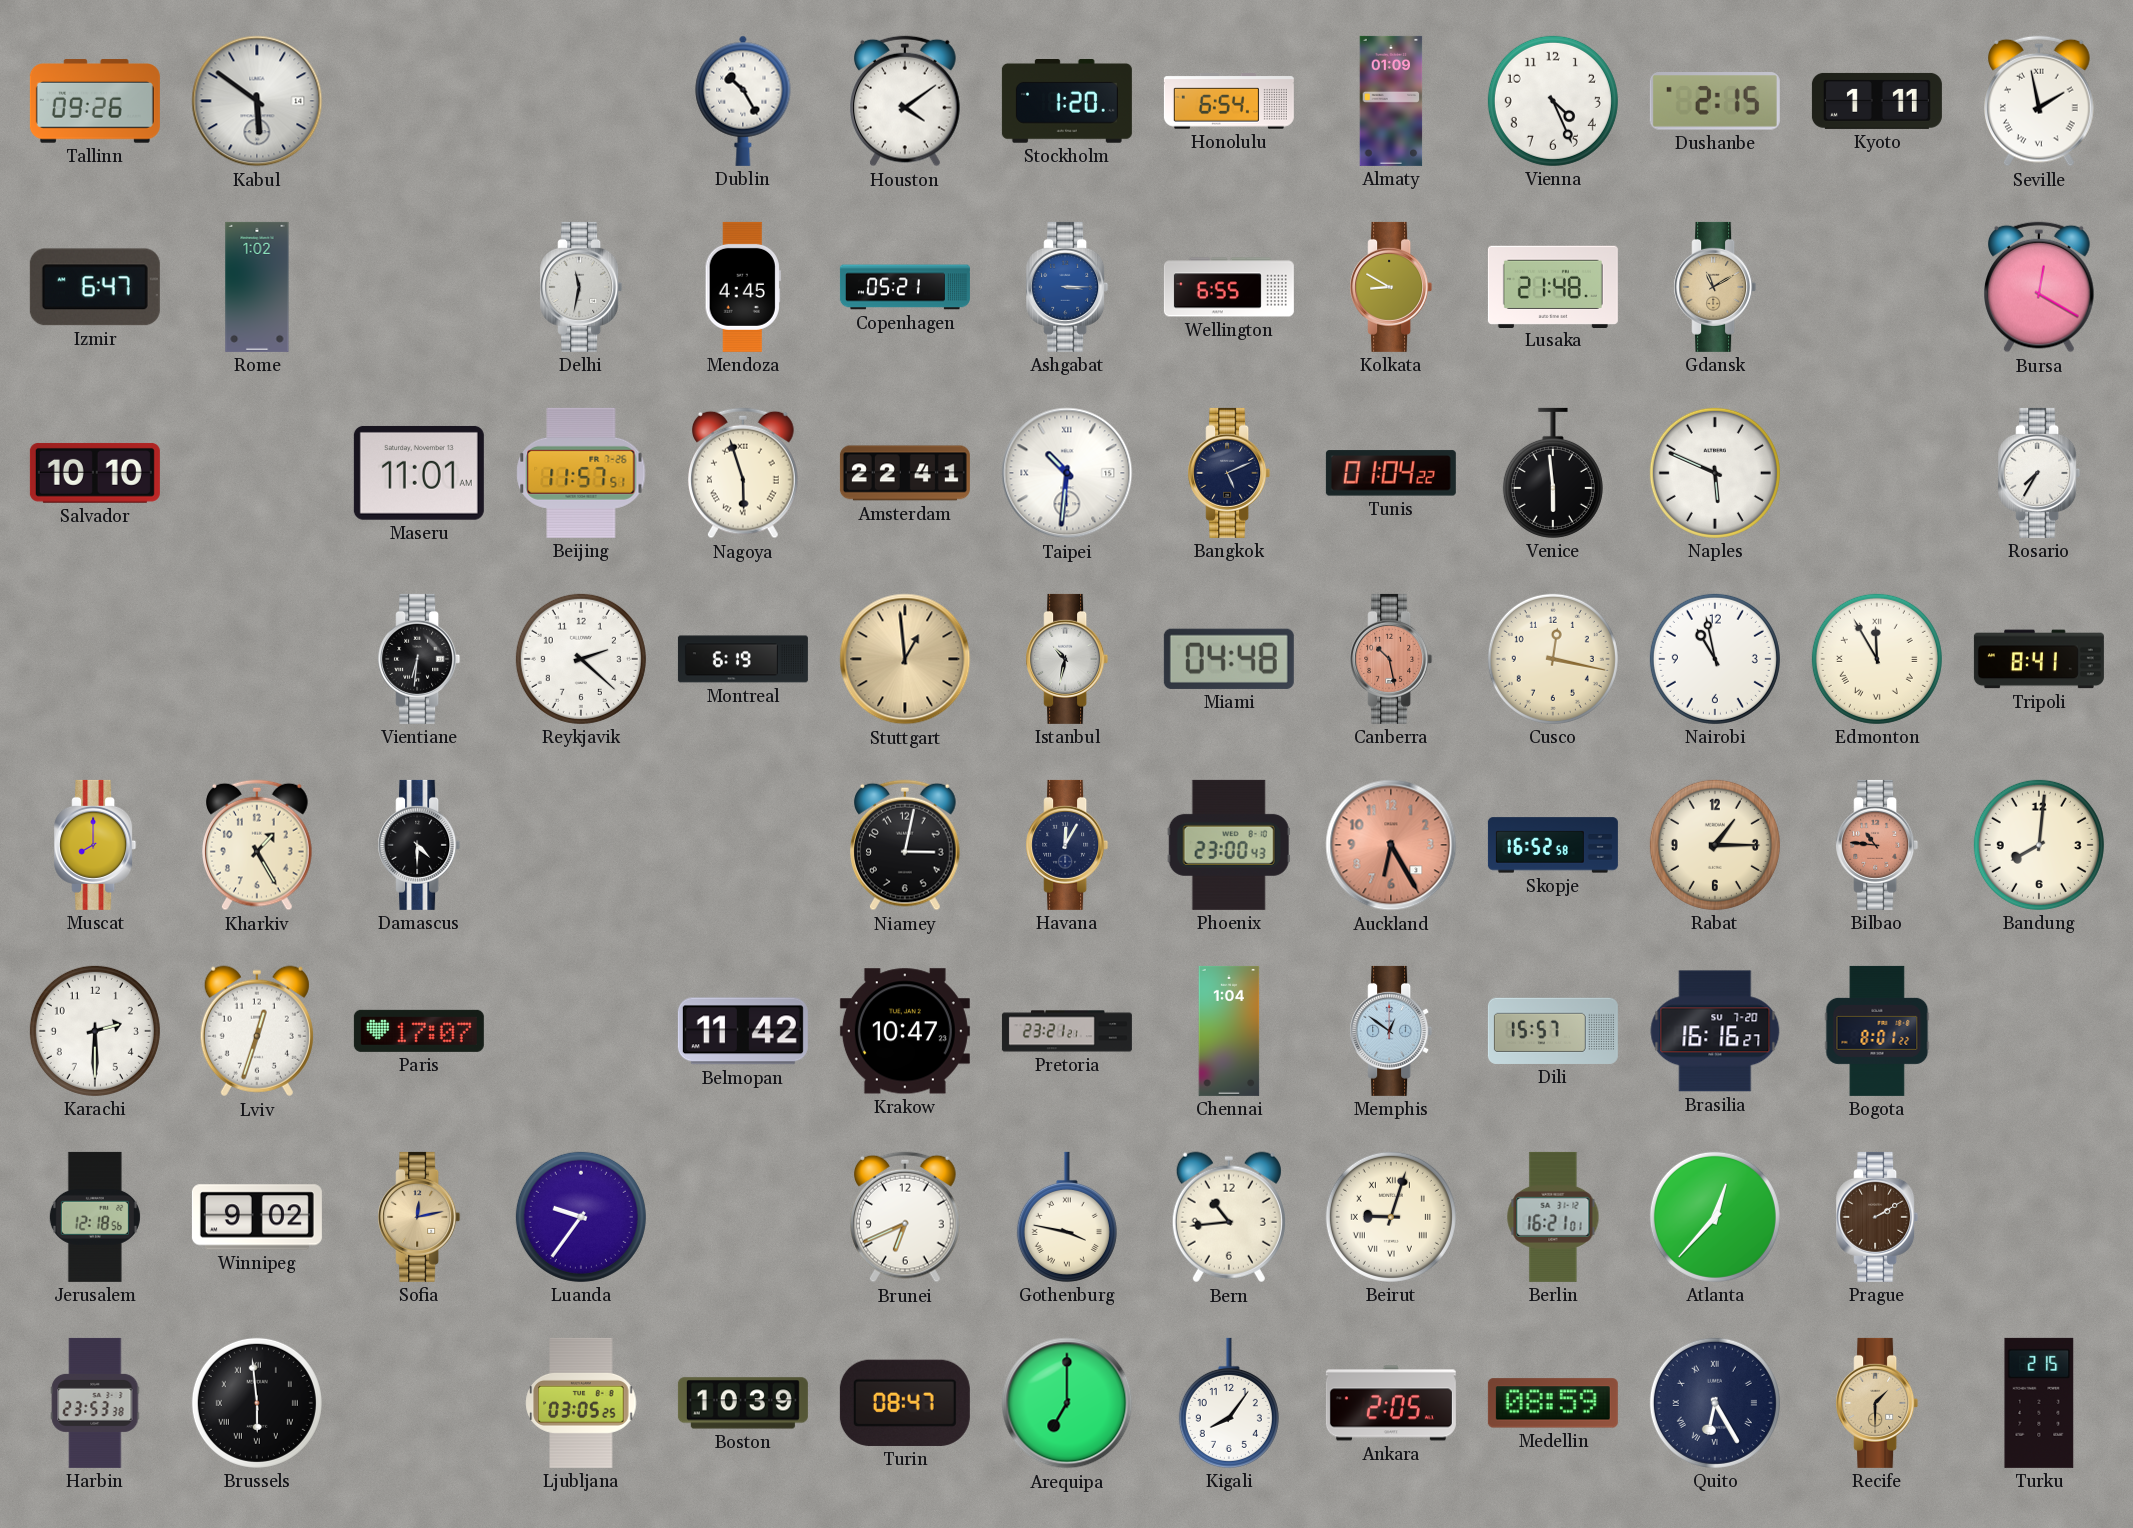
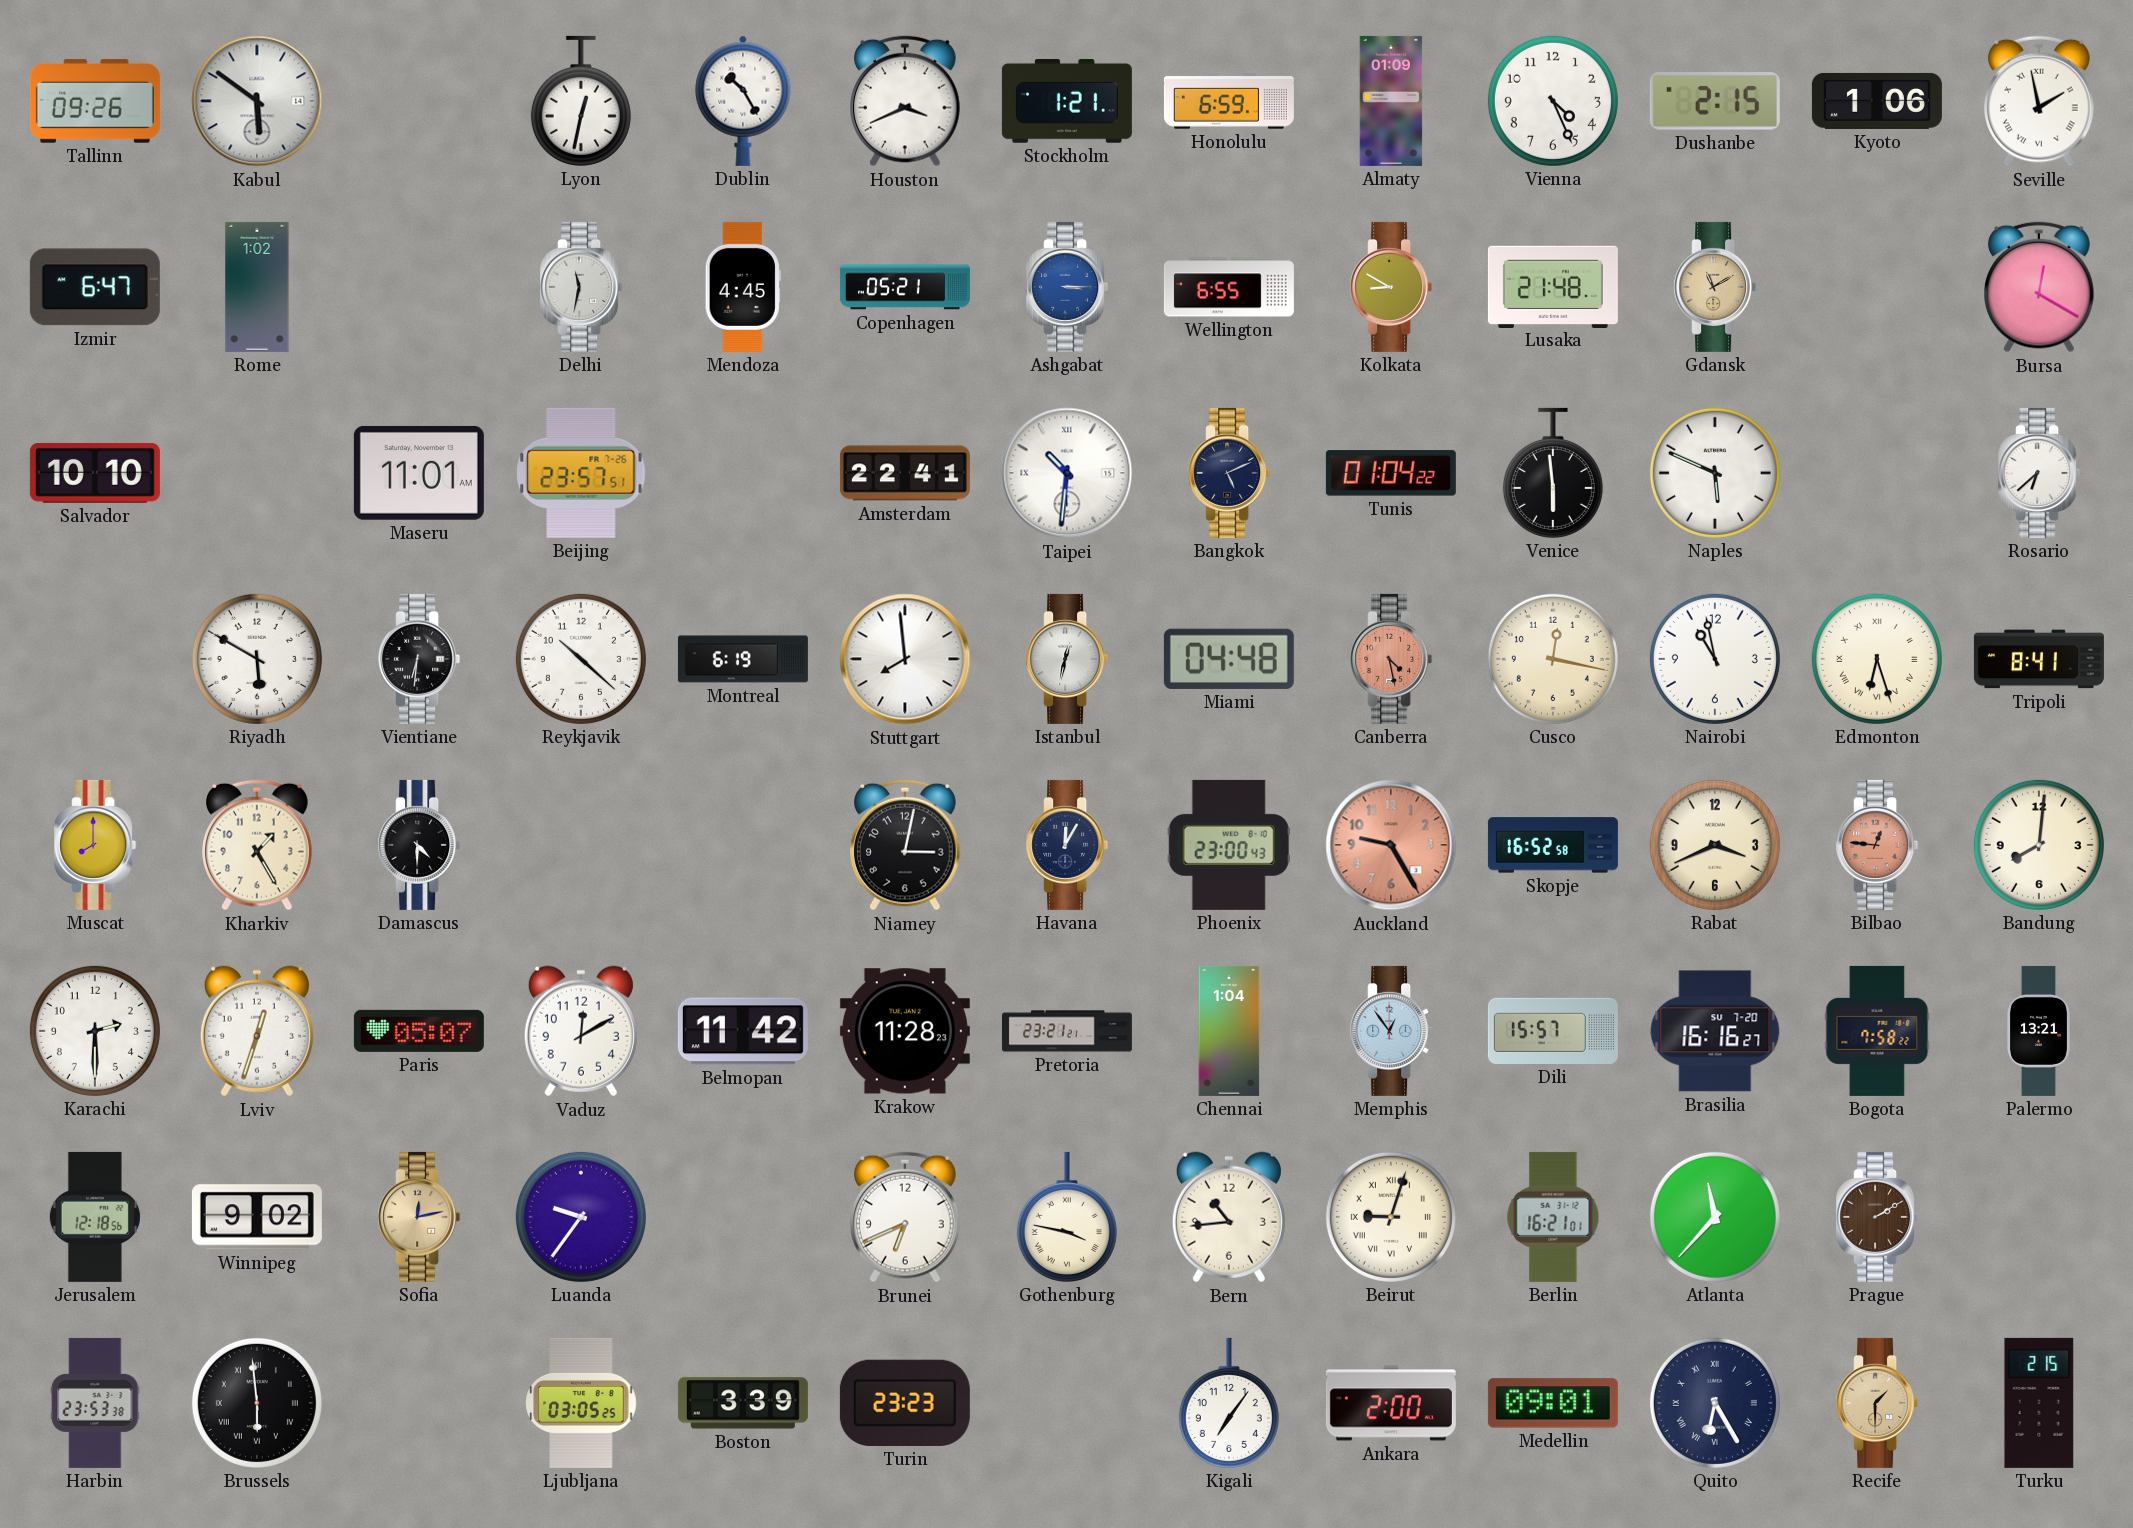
Lyon: none -> 12:32 (581, 101)
Houston: 4:09 -> 3:41 (906, 101)
Stockholm: 1:20 -> 1:21 (1067, 102)
Honolulu: 6:54 -> 6:59 (1229, 101)
Kyoto: 1:11 -> 1:06 (1877, 101)
Beijing: 11:57 -> 23:57 (581, 473)
Nagoya: 5:57 -> none (744, 473)
Rosario: 7:35 -> 6:38 (2039, 473)
Riyadh: none -> 5:50 (257, 659)
Reykjavik: 2:22 -> 10:22 (581, 659)
Stuttgart: 12:59 -> 7:59 (905, 659)
Stuttgart dial: champagne -> white (905, 659)
Istanbul: 10:32 -> 12:32 (1067, 659)
Canberra: 10:28 -> 4:28 (1391, 659)
Edmonton: 11:55 -> 6:27 (1877, 659)
Auckland: 6:25 -> 9:25 (1391, 845)
Rabat: 1:15 -> 3:41 (1715, 845)
Bilbao: 10:46 -> 12:46 (1877, 845)
Paris: 17:07 -> 05:07 (419, 1031)
Vaduz: none -> 12:10 (581, 1031)
Krakow: 10:47 -> 11:28 (905, 1031)
Memphis: 12:51 -> 12:54 (1391, 1031)
Bogota: 8:01 -> 7:58 (1877, 1031)
Palermo: none -> 13:21 (2039, 1031)
Atlanta: 12:37 -> 11:37 (1715, 1217)
Boston: 10:39 -> 3:39 (743, 1403)
Turin: 08:47 -> 23:23 (905, 1403)
Arequipa: 7:00 -> none (1067, 1403)
Kigali: 8:06 -> 7:06 (1229, 1403)
Ankara: 2:05 -> 2:00 (1391, 1403)
Medellin: 08:59 -> 09:01 (1553, 1403)
